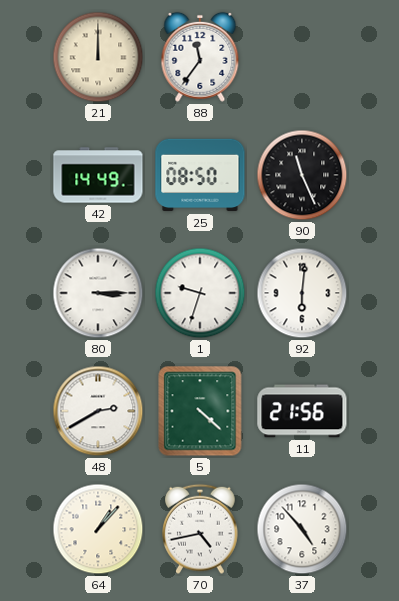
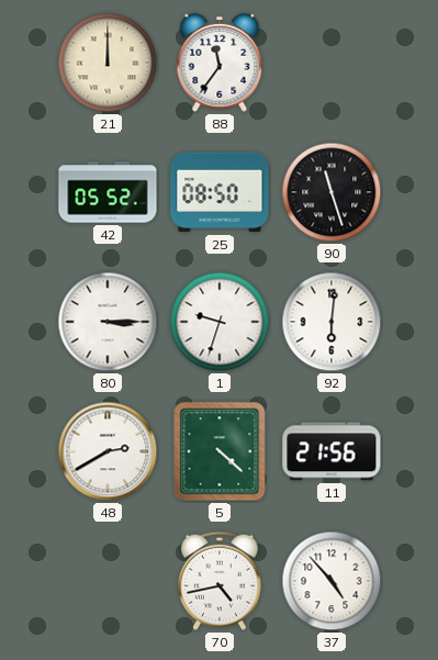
42: 14:49 -> 05:52 (108, 192)
90: 11:26 -> 11:27 (332, 192)
64: 1:07 -> none (98, 529)
